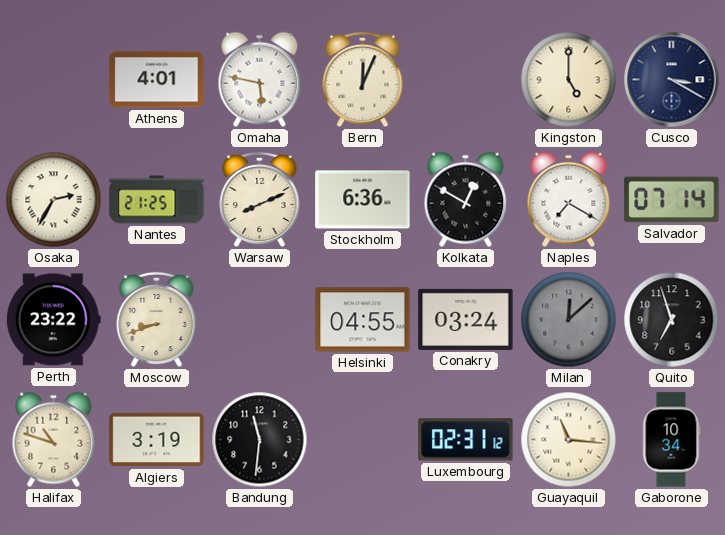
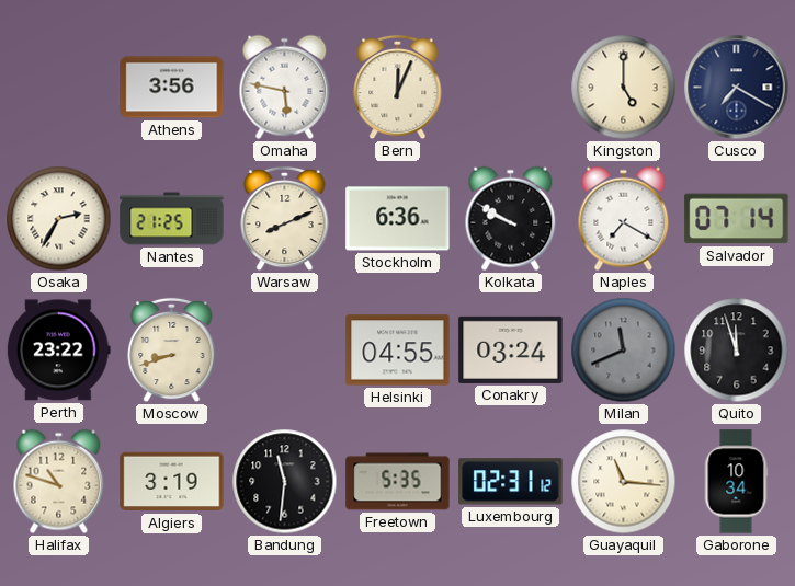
Athens: 4:01 -> 3:56 (172, 88)
Cusco: 3:20 -> 7:20 (737, 88)
Kolkata: 12:50 -> 9:50 (511, 219)
Milan: 12:08 -> 11:41 (624, 351)
Quito: 6:57 -> 11:57 (737, 351)
Freetown: none -> 5:35 (398, 482)
